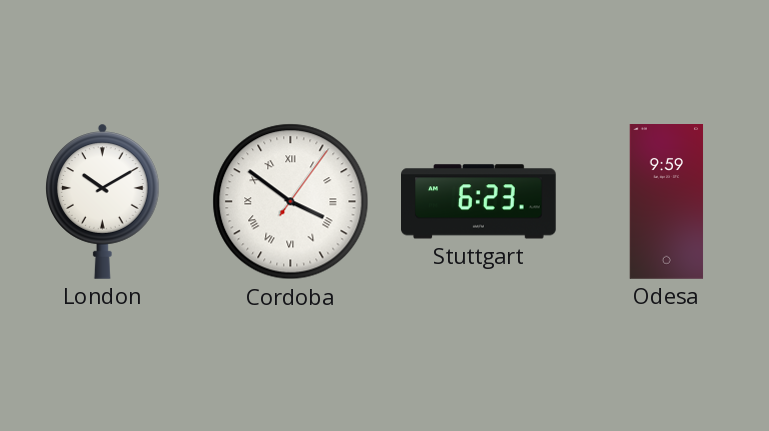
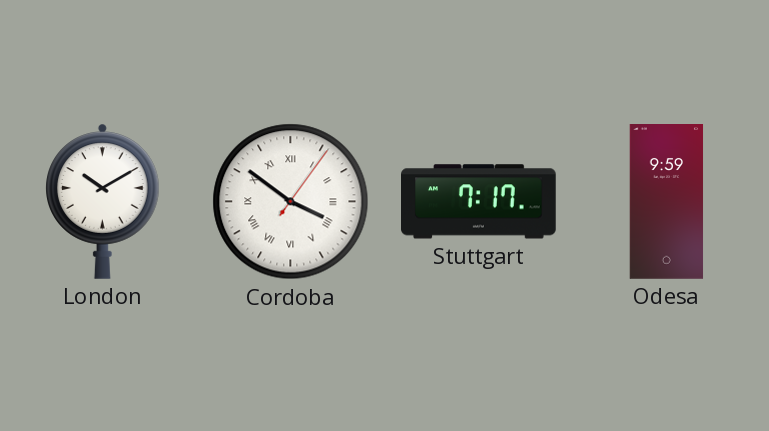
Stuttgart: 6:23 -> 7:17 (479, 202)
